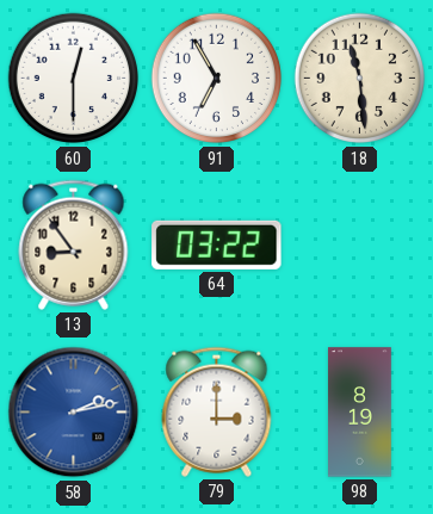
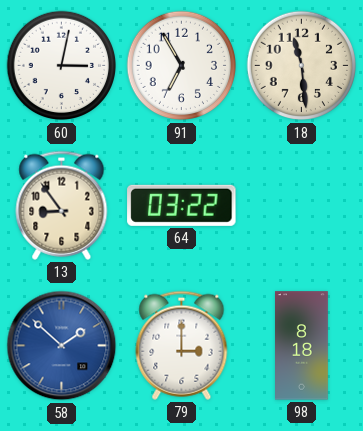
60: 12:30 -> 3:02 (62, 66)
58: 2:13 -> 1:52 (62, 346)
98: 8:19 -> 8:18 (302, 346)
